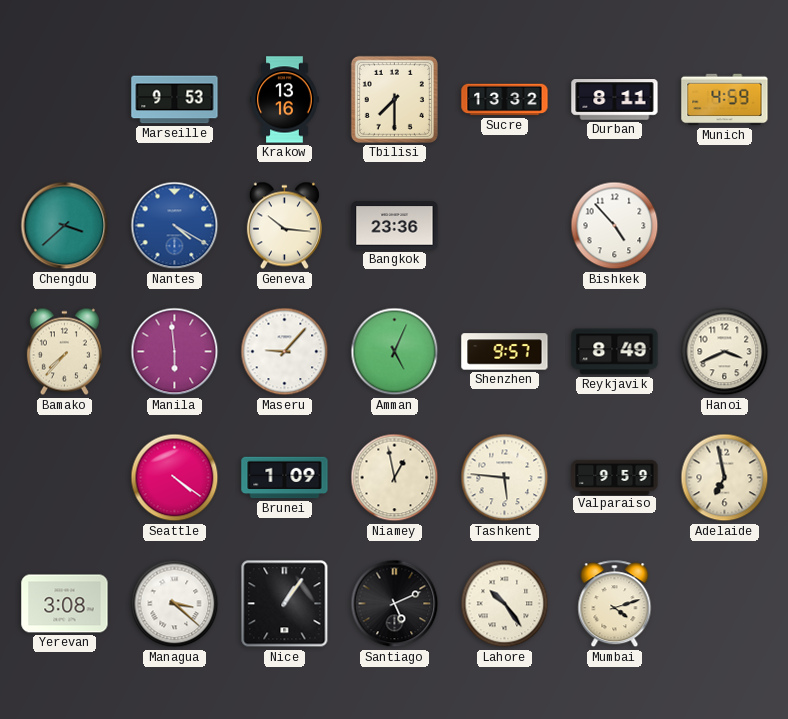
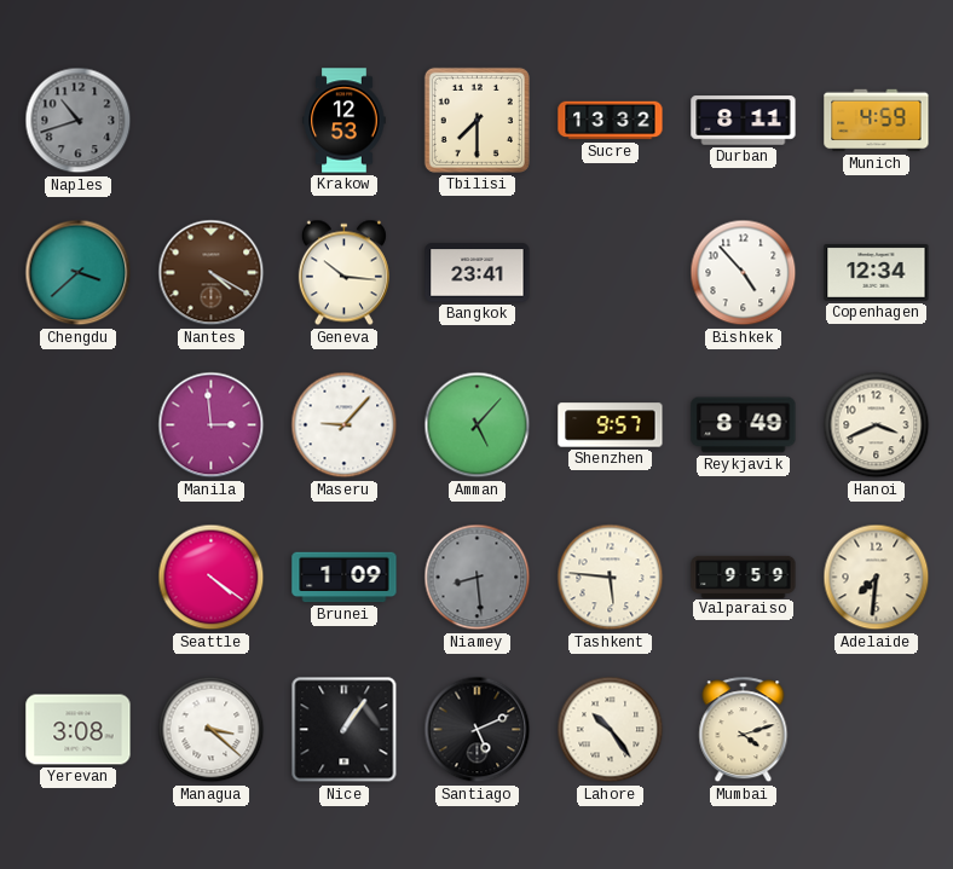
Naples: none -> 10:42 (79, 121)
Marseille: 9:53 -> none (175, 100)
Krakow: 13:16 -> 12:53 (345, 121)
Nantes dial: blue -> brown (212, 273)
Bangkok: 23:36 -> 23:41 (478, 273)
Copenhagen: none -> 12:34 (877, 273)
Bamako: 7:37 -> none (64, 352)
Manila: 5:59 -> 2:59 (212, 425)
Amman: 5:04 -> 5:07 (478, 425)
Niamey: 12:58 -> 8:29 (478, 578)
Niamey dial: cream -> grey (478, 578)
Adelaide: 6:58 -> 7:31 (877, 578)
